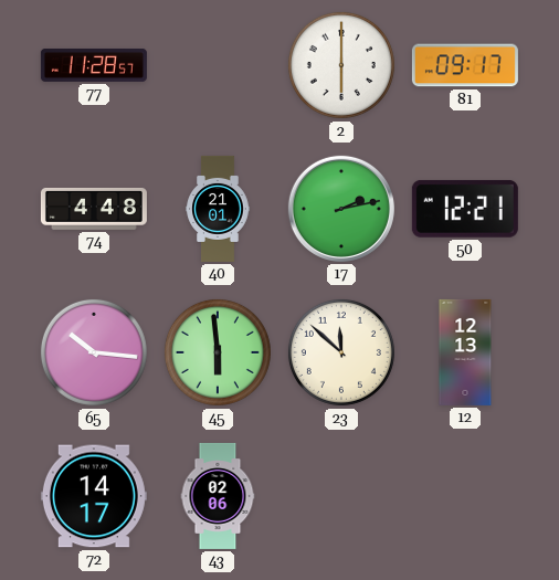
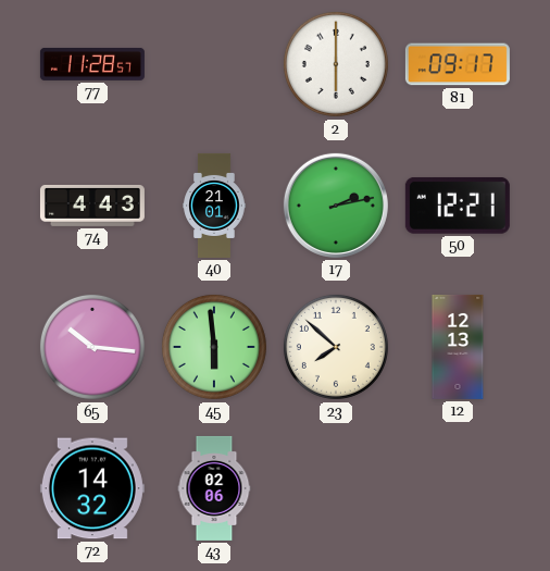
74: 4:48 -> 4:43 (92, 206)
23: 11:52 -> 7:52 (336, 347)
72: 14:17 -> 14:32 (92, 488)
